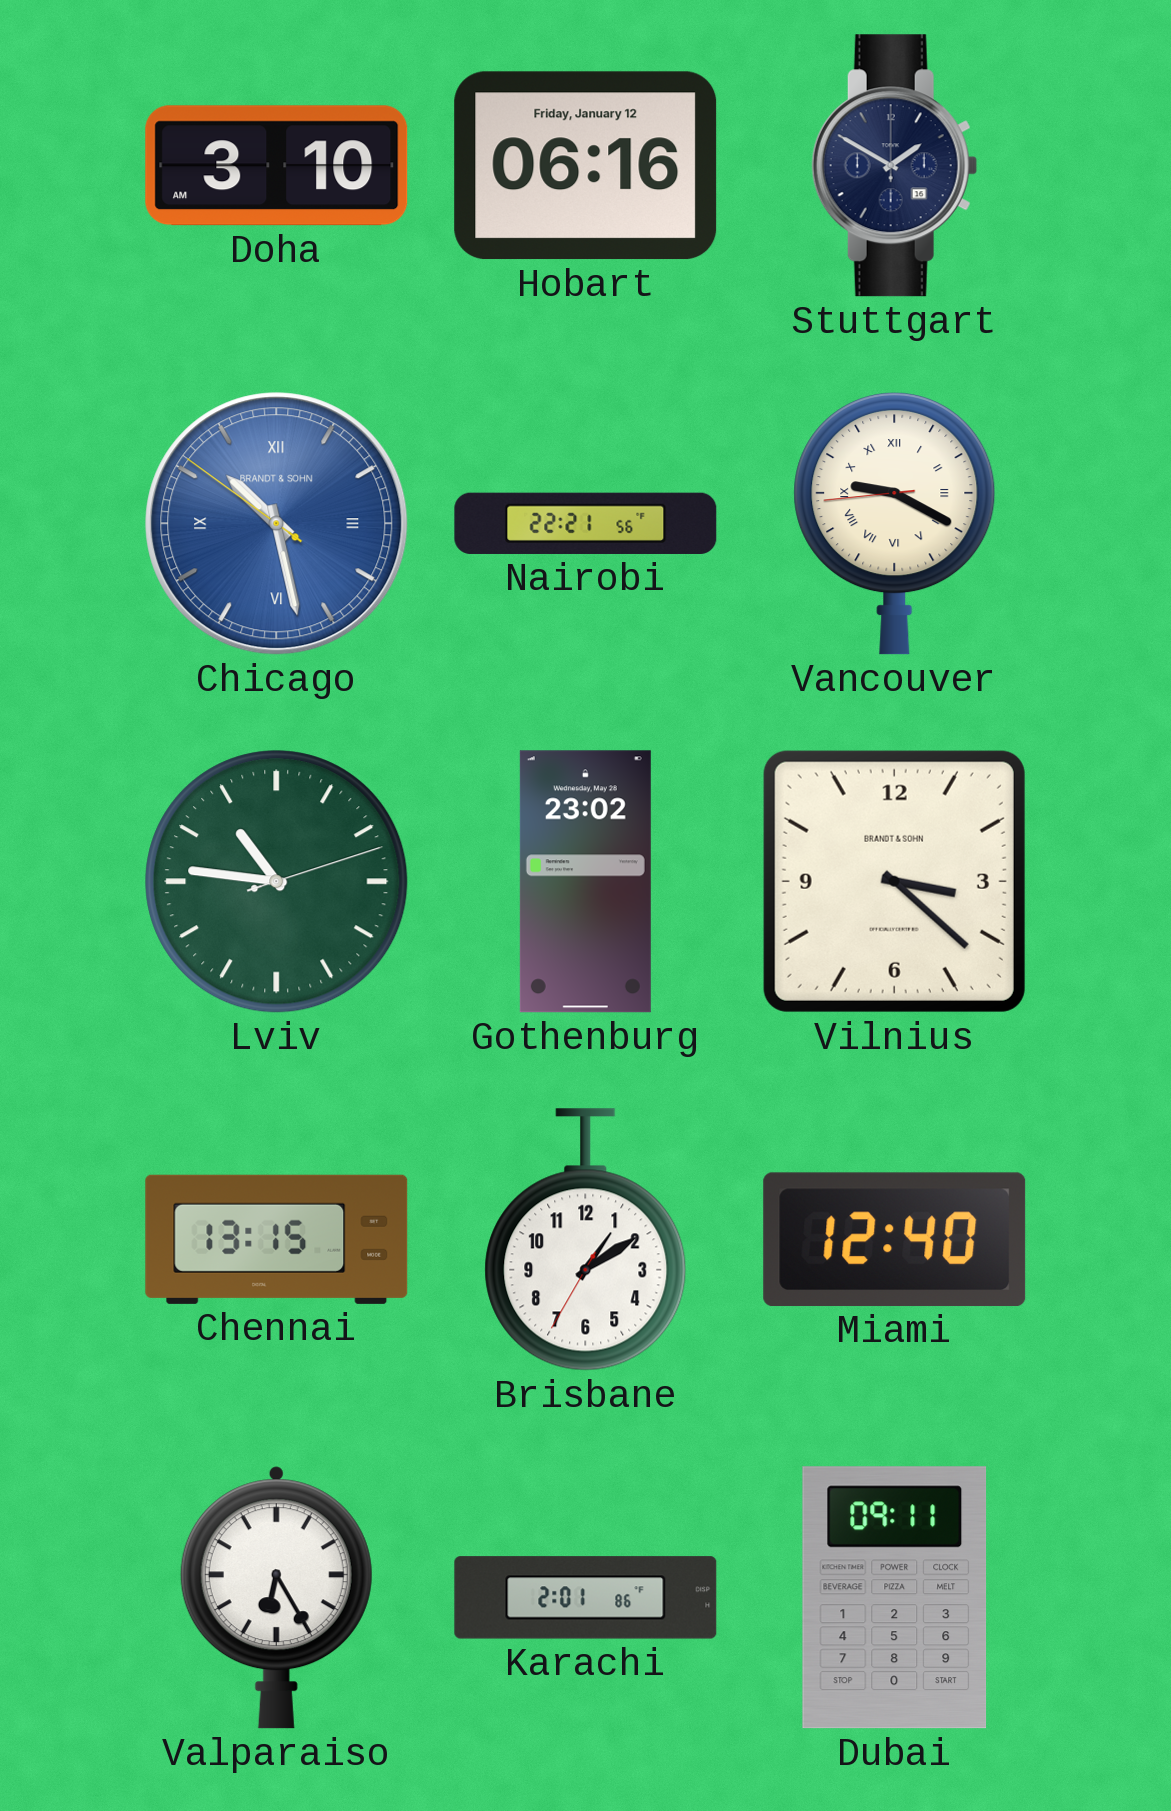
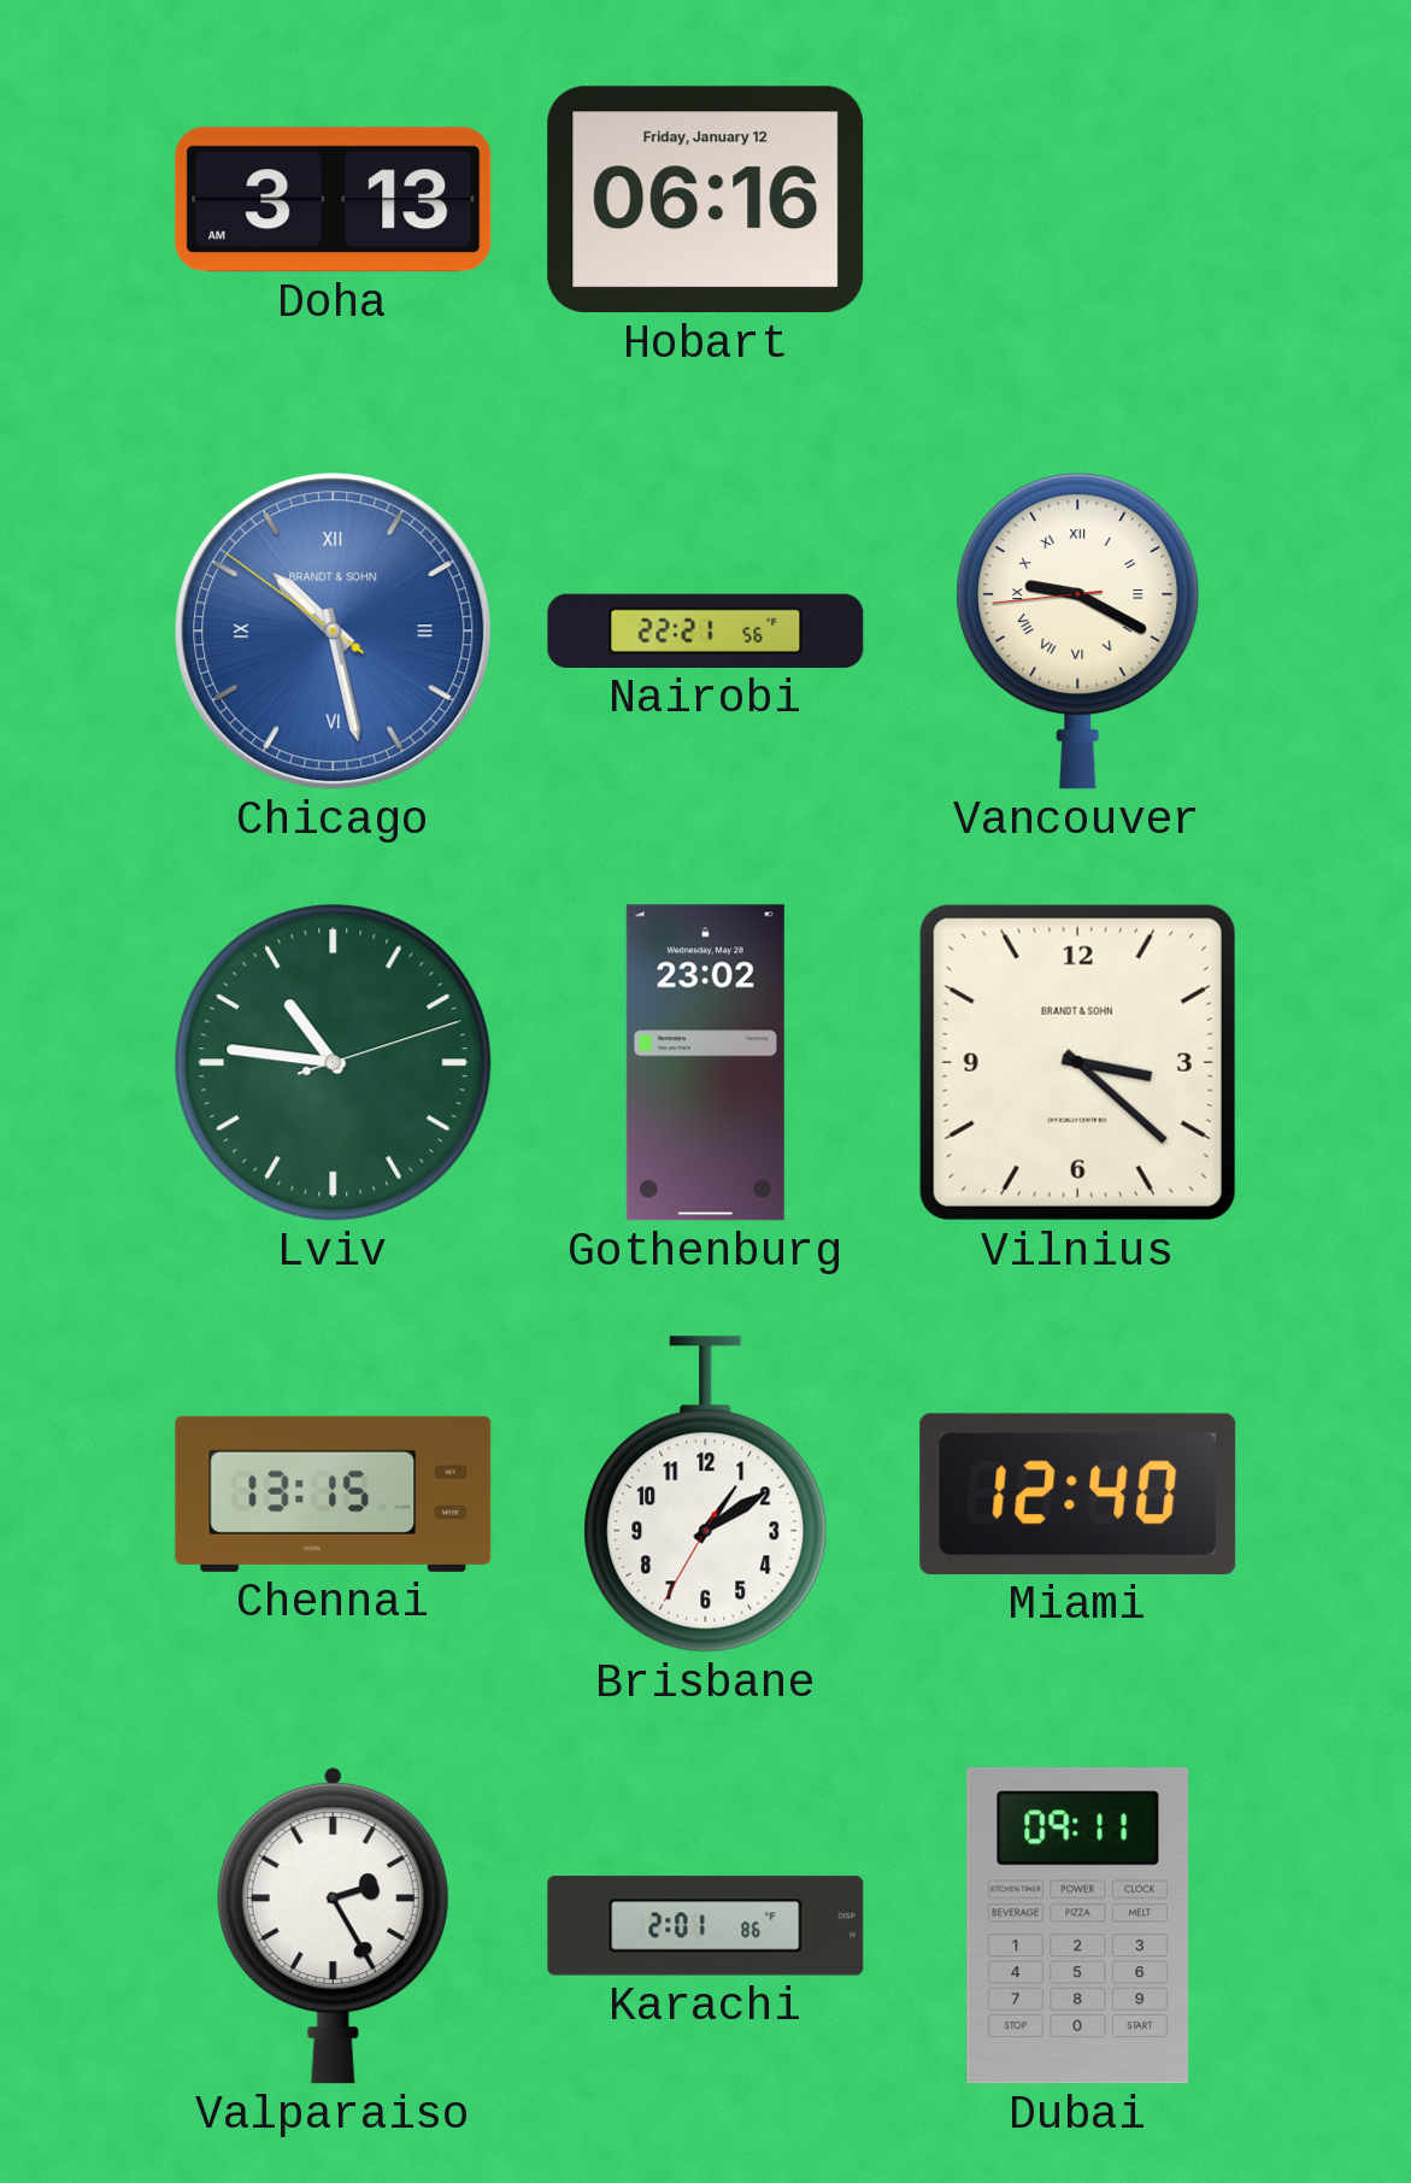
Doha: 3:10 -> 3:13 (334, 200)
Stuttgart: 1:50 -> none (894, 166)
Valparaiso: 6:25 -> 2:25 (333, 1926)
